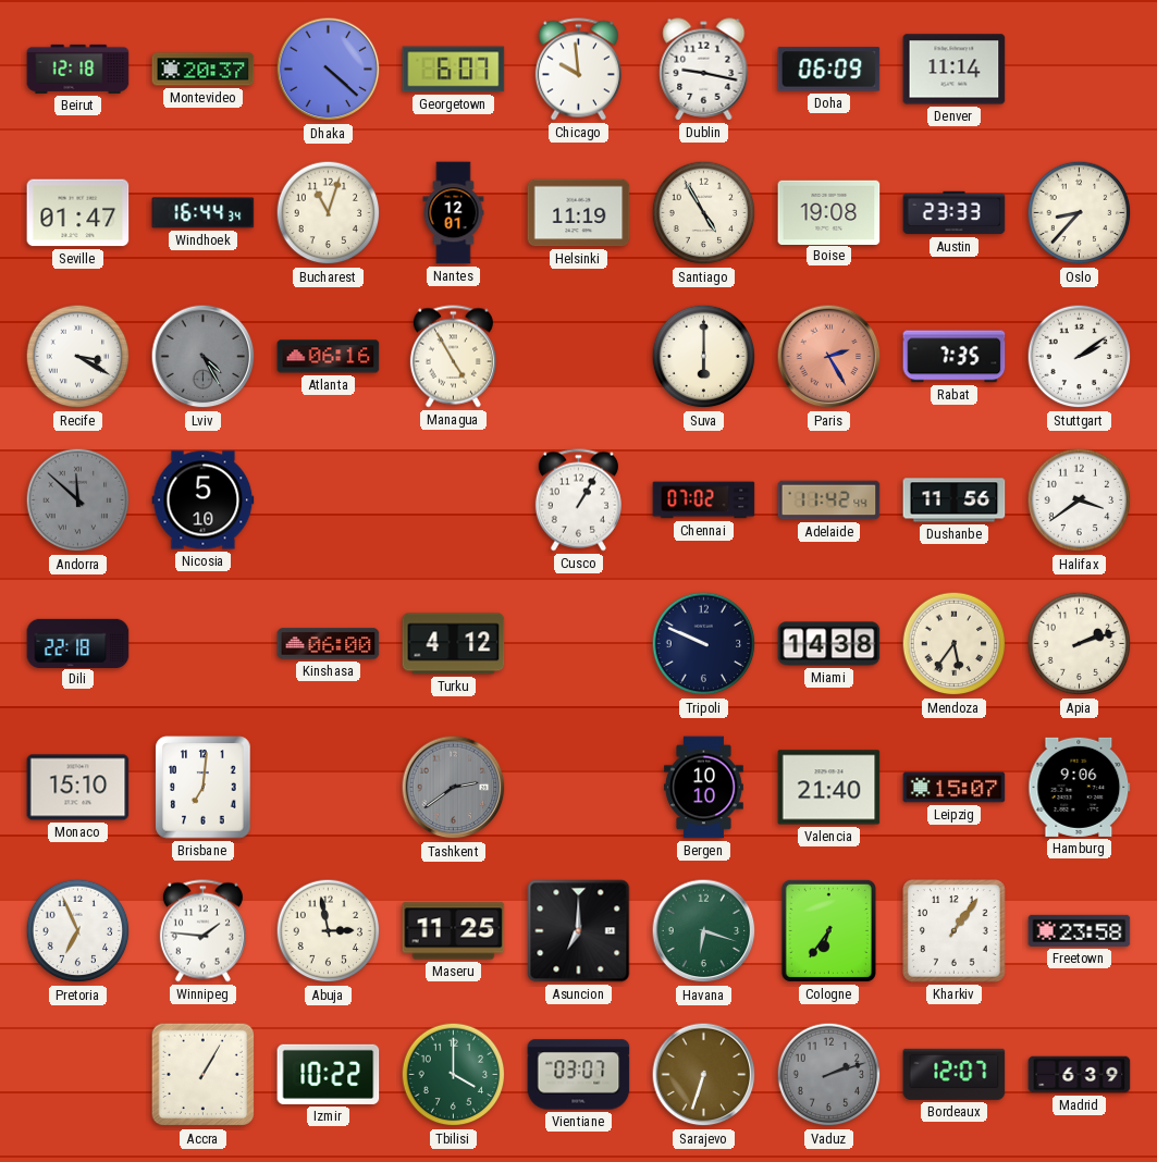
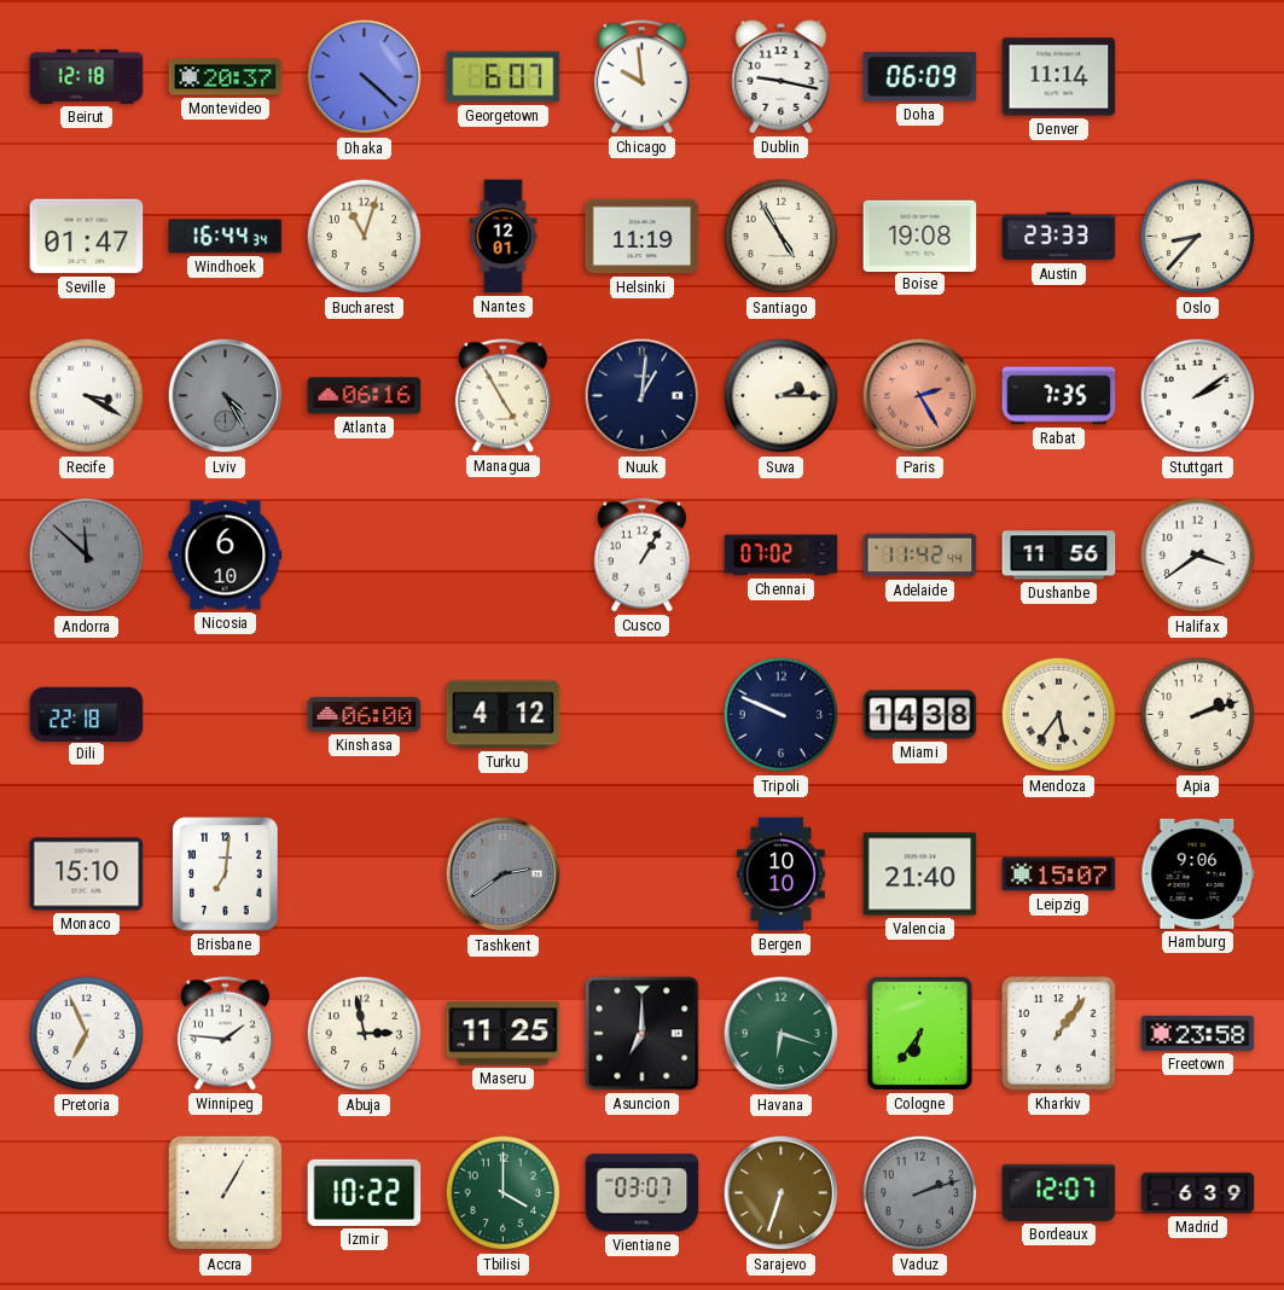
Nuuk: none -> 1:01 (643, 396)
Suva: 6:00 -> 2:15 (782, 396)
Nicosia: 5:10 -> 6:10 (226, 556)
